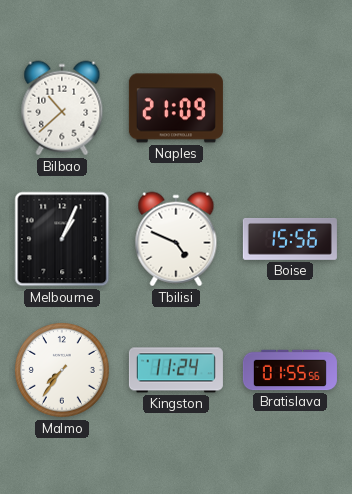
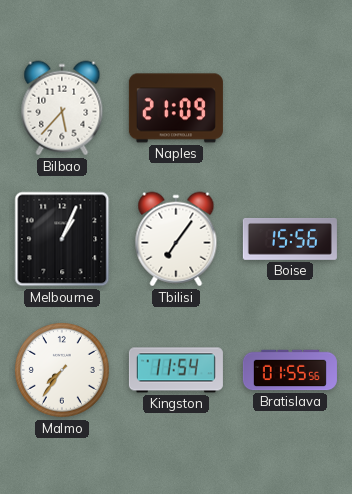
Bilbao: 10:38 -> 5:37 (62, 108)
Tbilisi: 4:49 -> 7:06 (176, 239)
Kingston: 11:24 -> 11:54 (176, 370)
